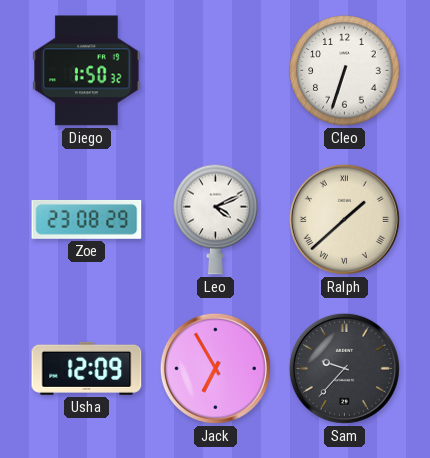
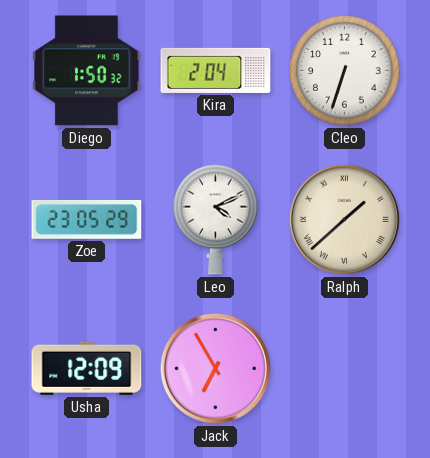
Kira: none -> 2:04 (216, 70)
Zoe: 23:08 -> 23:05 (87, 219)
Sam: 9:37 -> none (344, 368)
